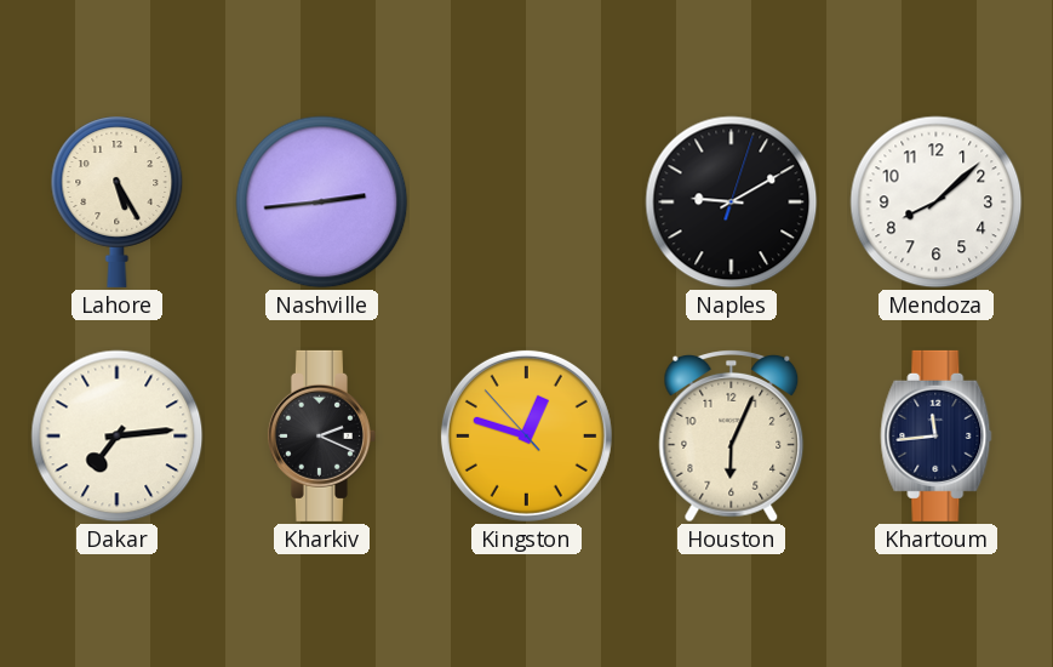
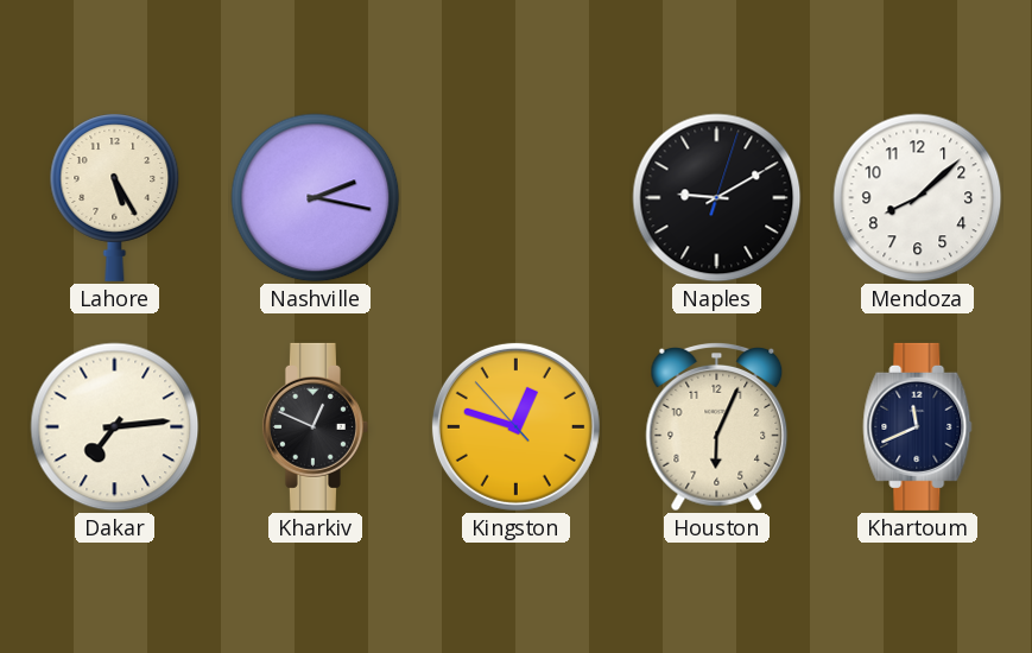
Nashville: 2:44 -> 2:17 (316, 198)
Kharkiv: 2:19 -> 12:49 (315, 426)
Khartoum: 11:44 -> 11:41 (918, 426)
